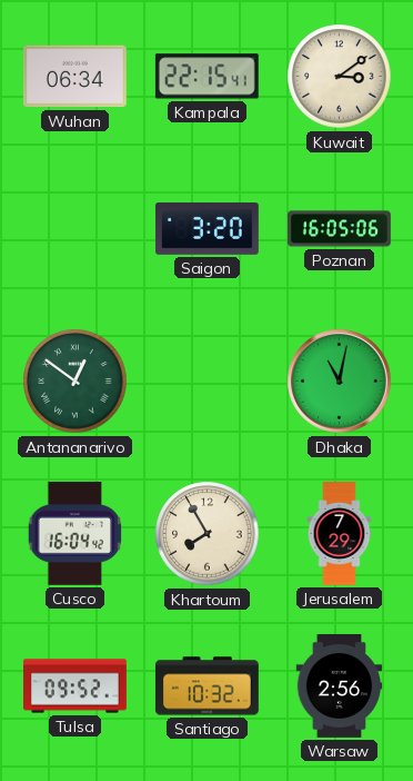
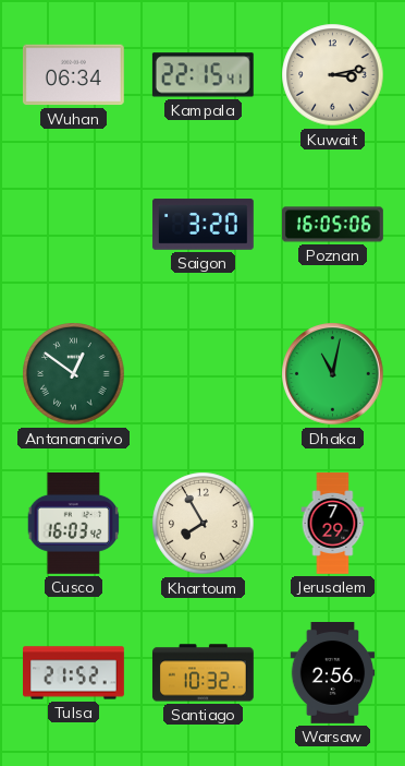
Kuwait: 3:09 -> 3:13 (333, 75)
Cusco: 16:04 -> 16:03 (74, 523)
Tulsa: 09:52 -> 21:52 (74, 673)
